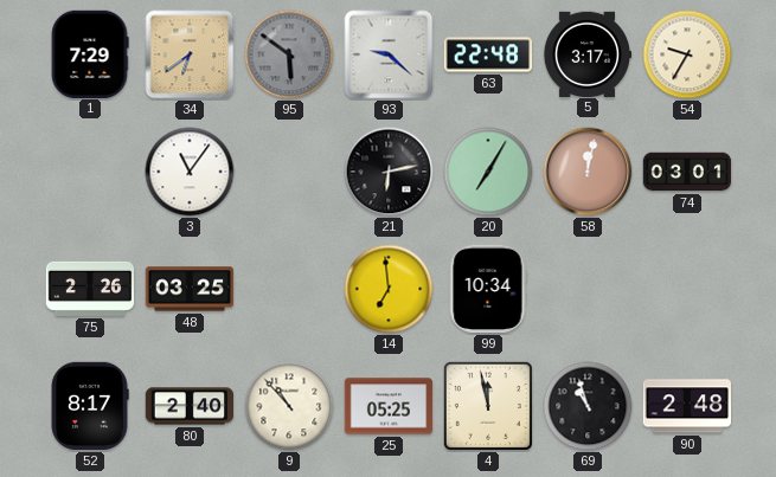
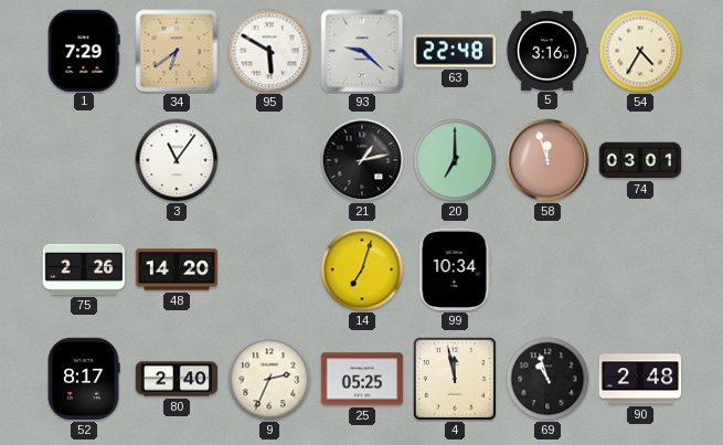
95: 5:51 -> 5:50 (269, 51)
95 dial: grey -> white (269, 51)
5: 3:17 -> 3:16 (547, 50)
54: 9:35 -> 4:35 (640, 51)
21: 6:13 -> 1:13 (362, 160)
20: 7:05 -> 7:00 (455, 160)
58: 12:02 -> 11:57 (547, 160)
48: 03:25 -> 14:20 (177, 269)
14: 6:59 -> 7:03 (362, 269)
9: 10:53 -> 2:34 (269, 379)
